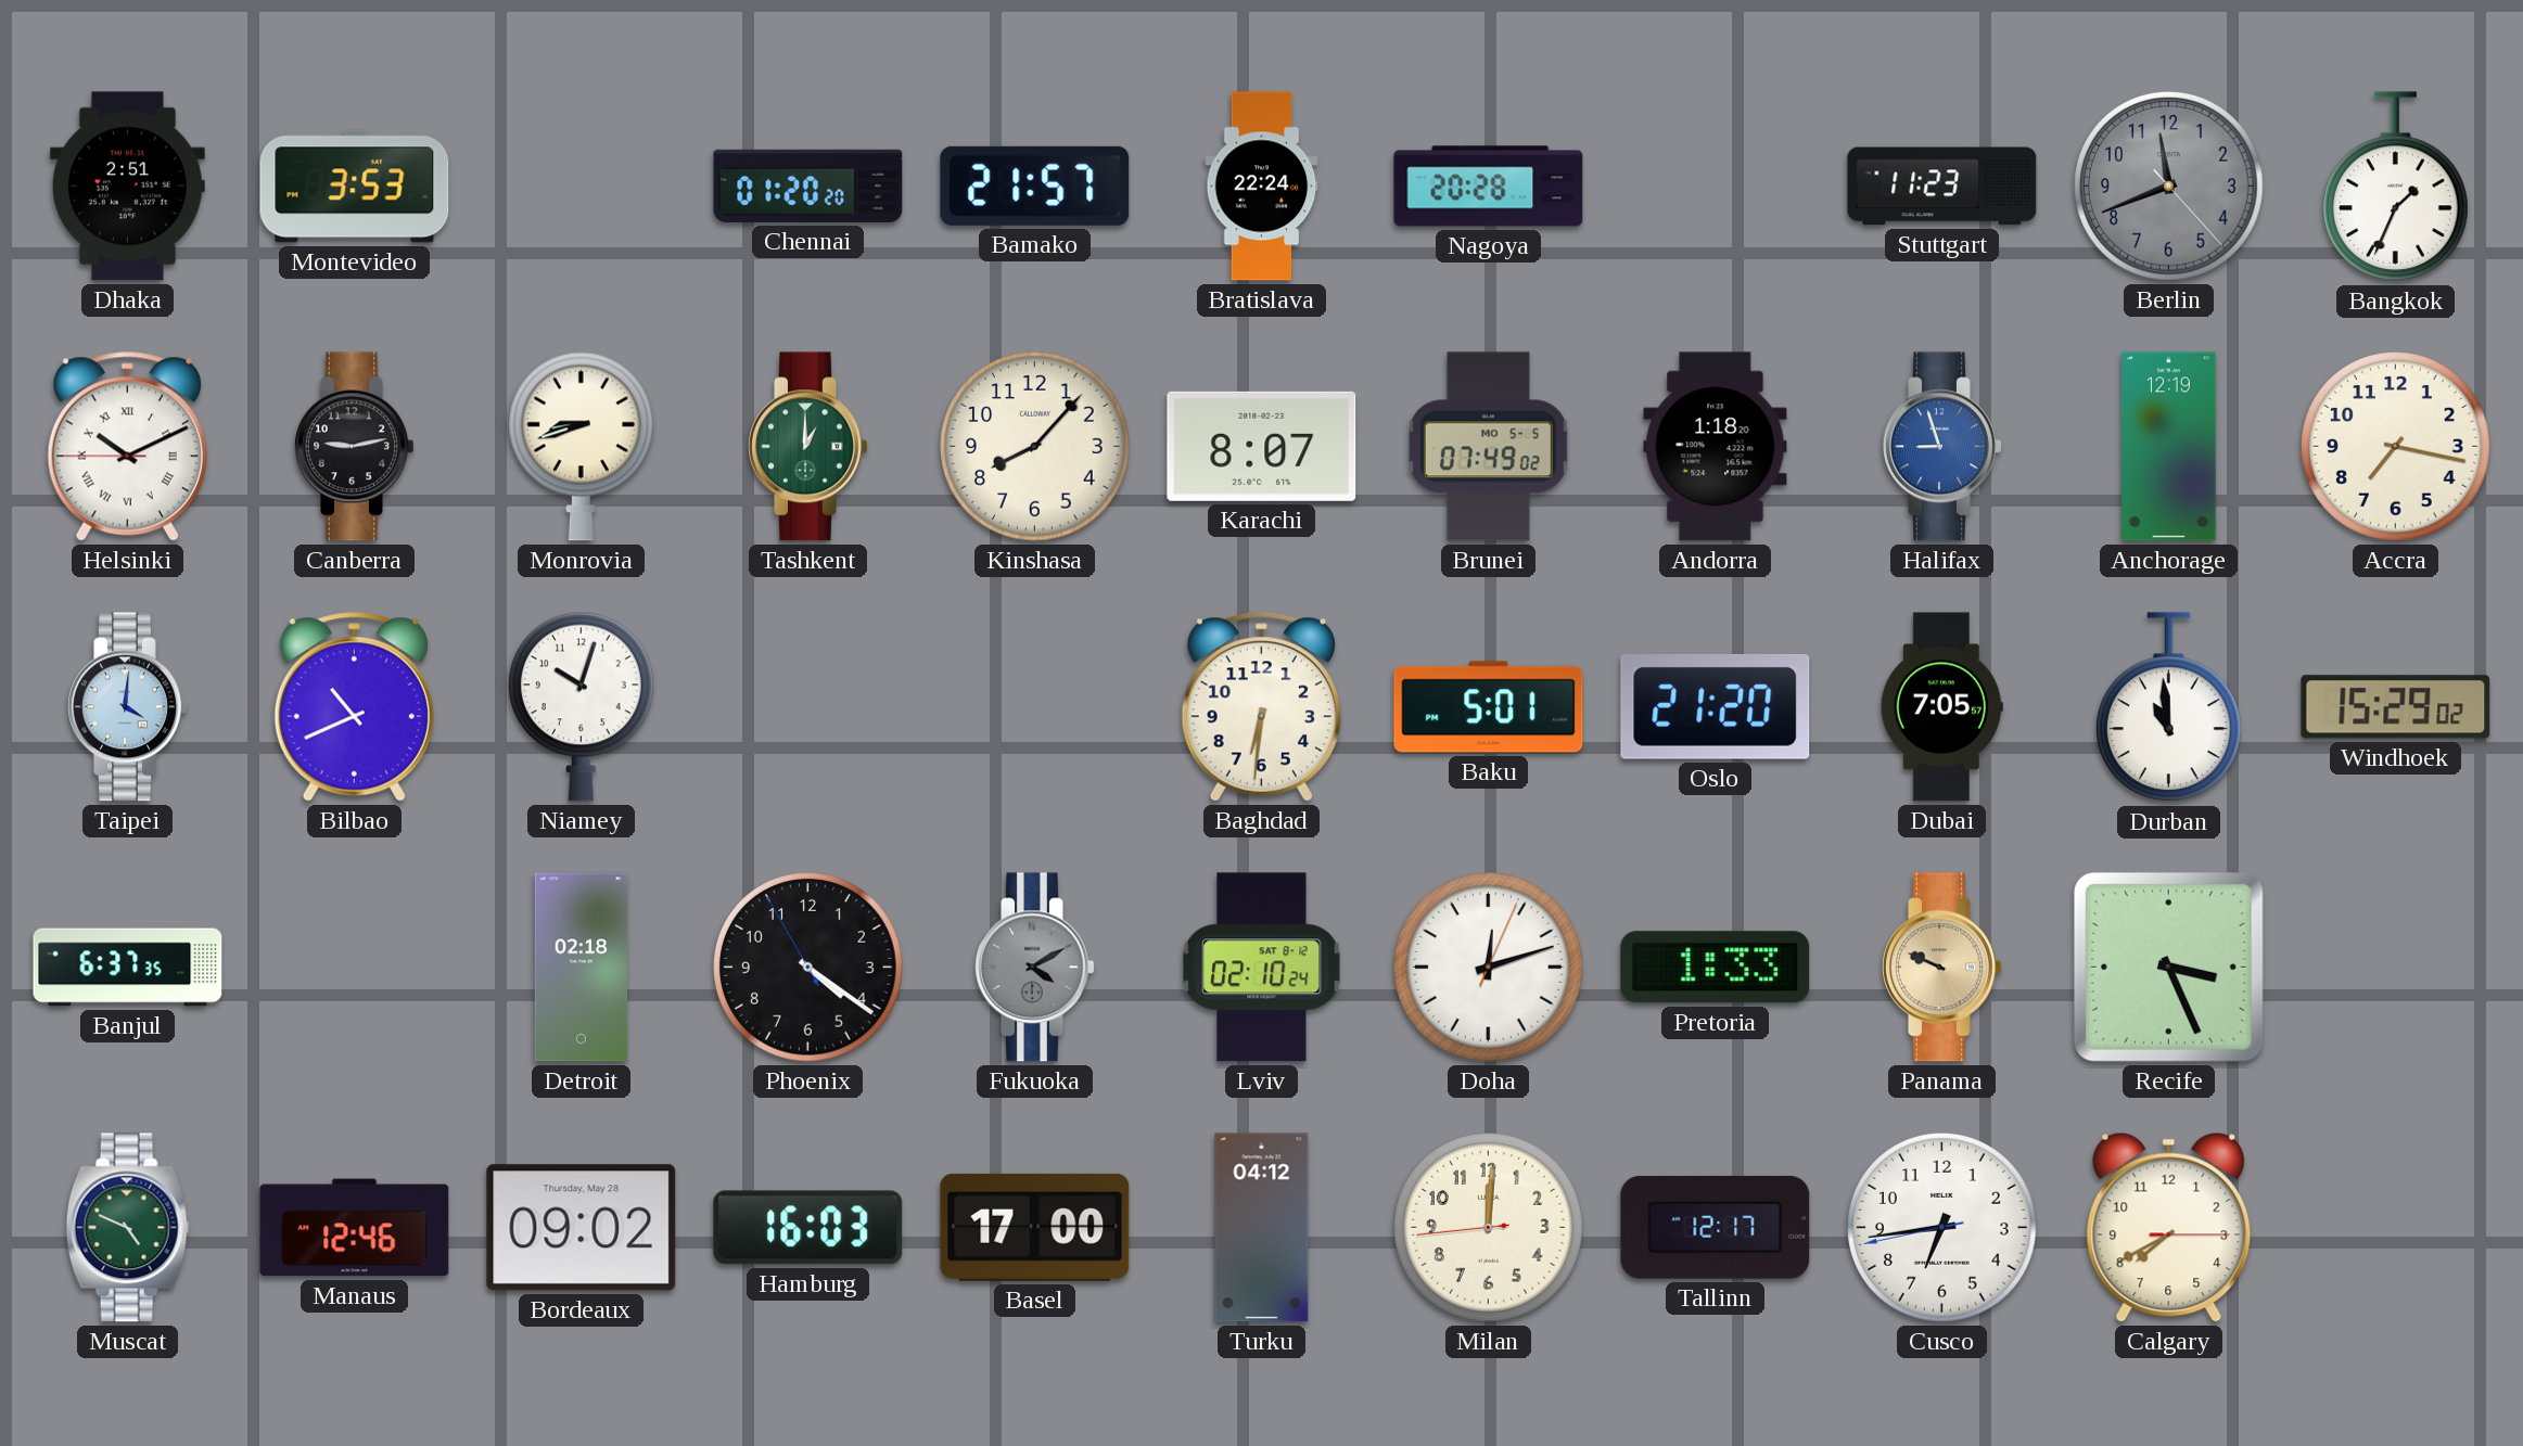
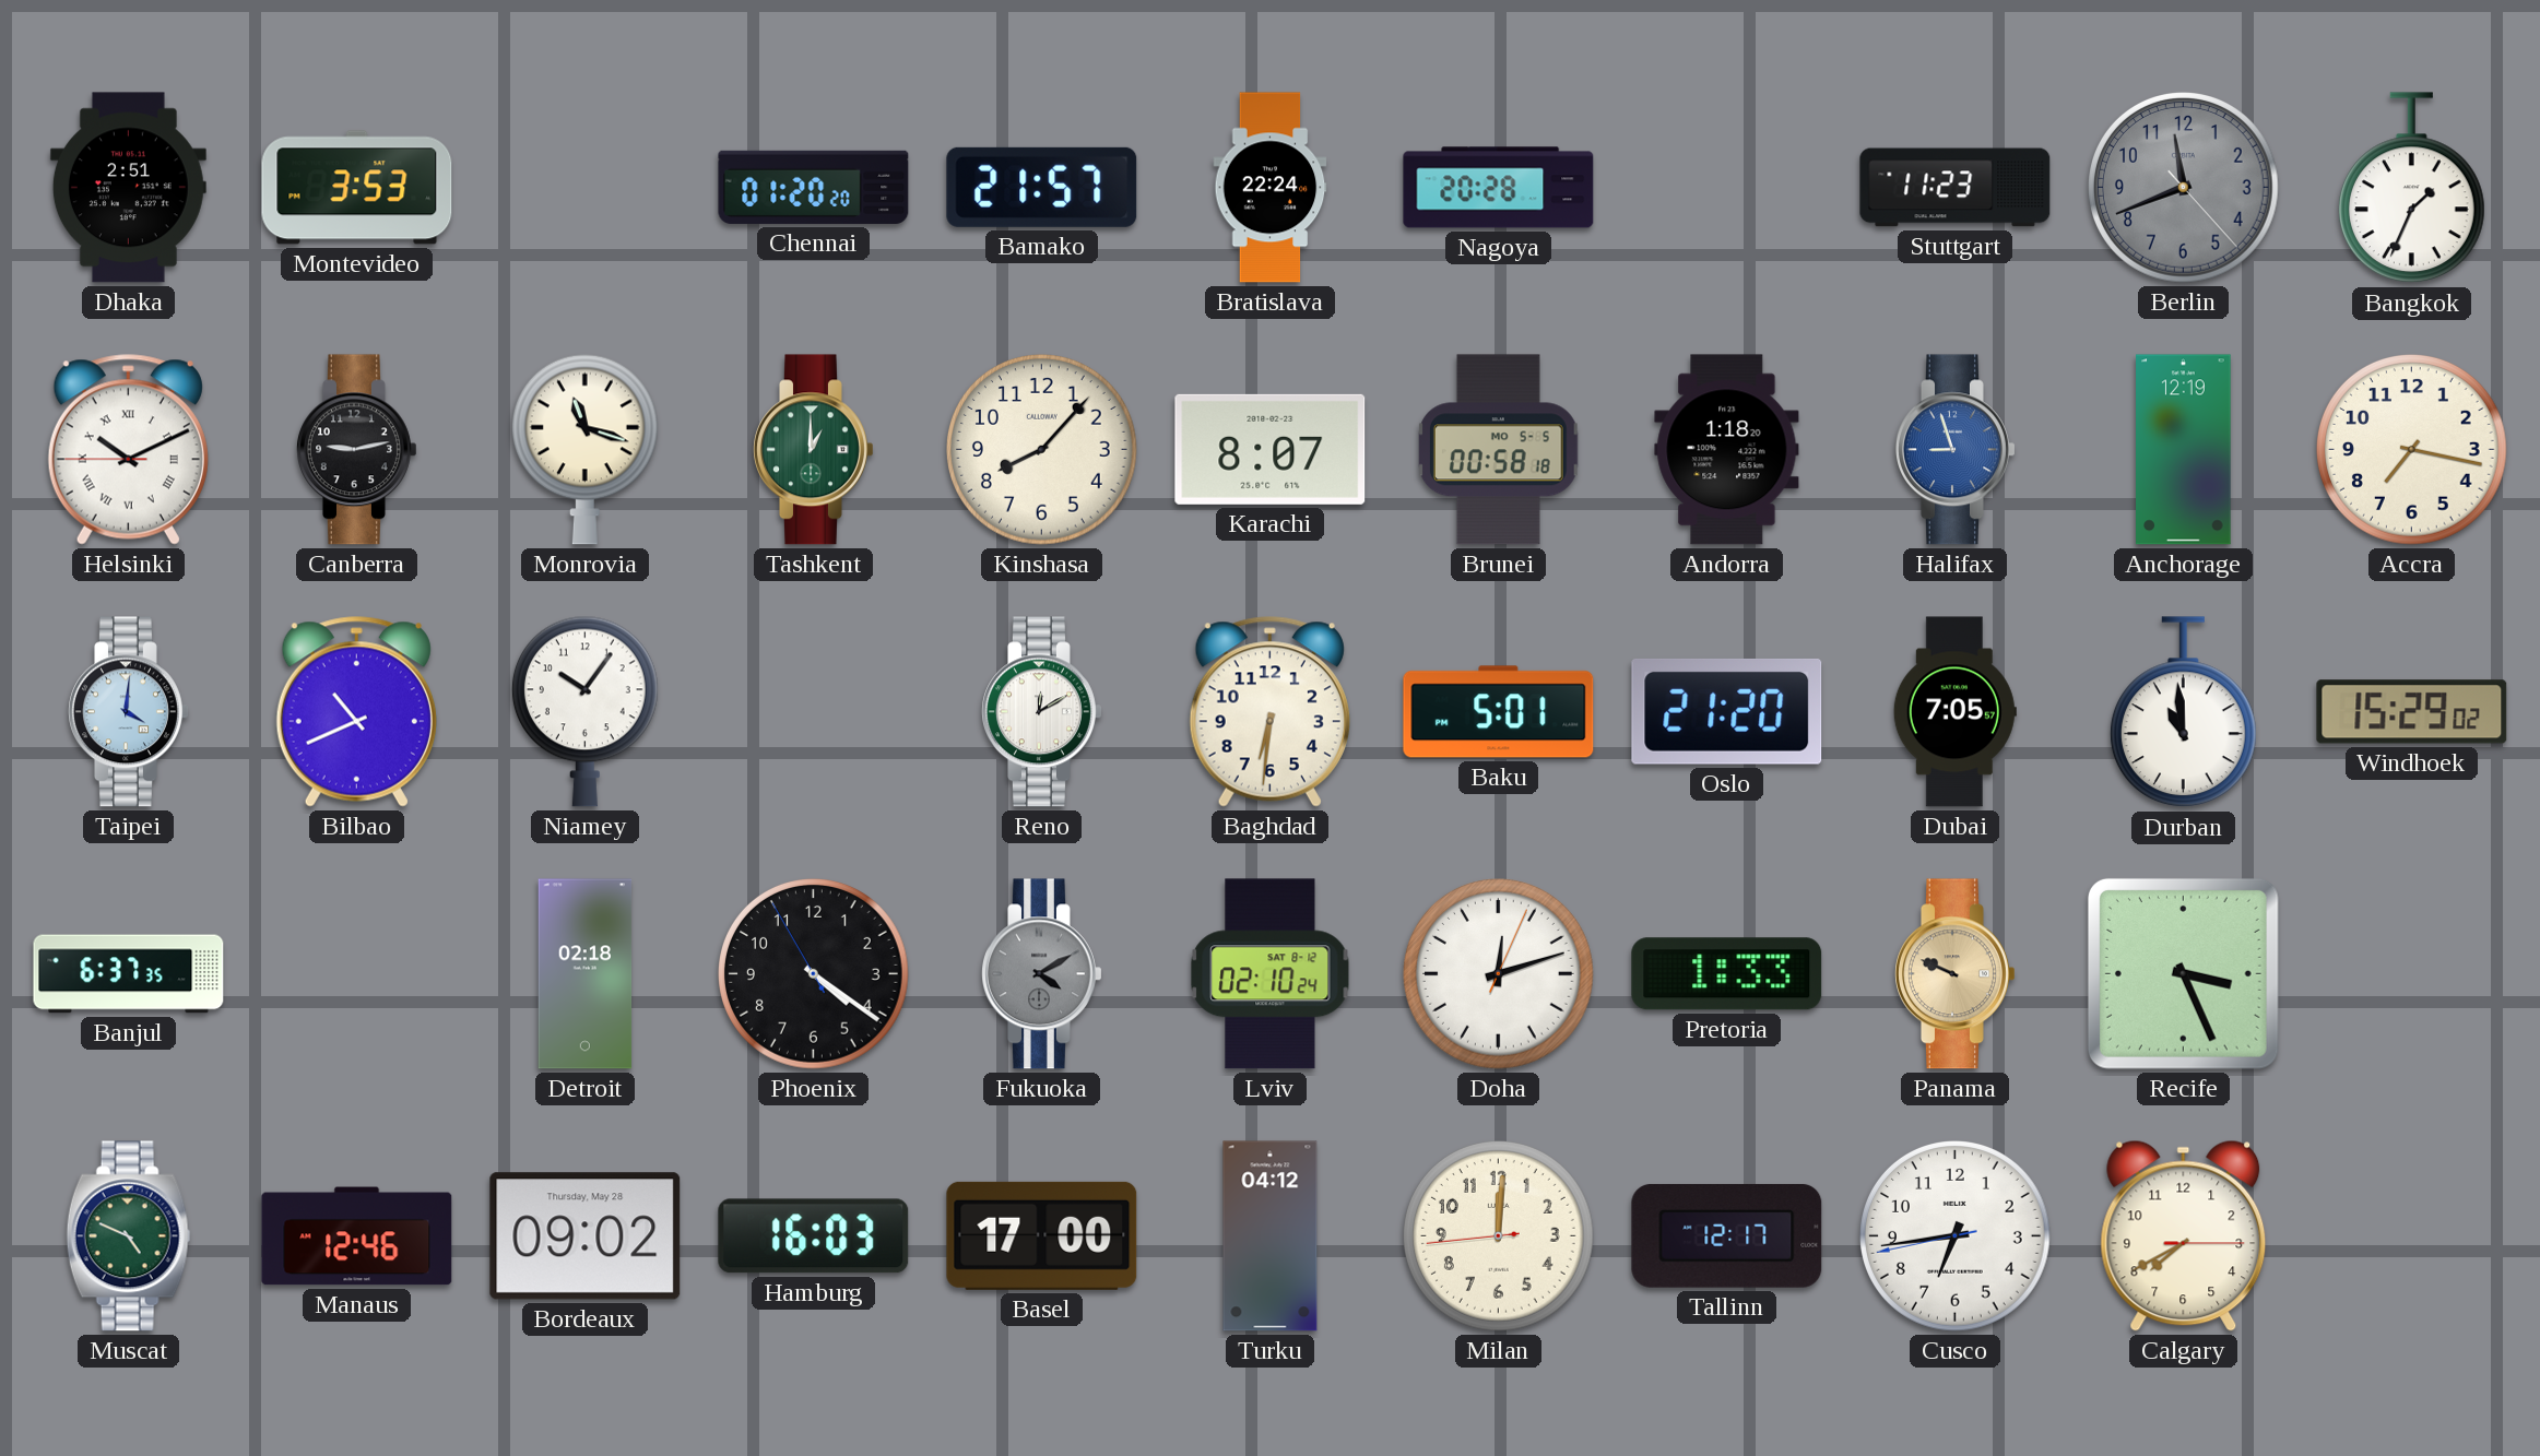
Monrovia: 8:42 -> 11:18 (584, 449)
Brunei: 07:49 -> 00:58 (1498, 450)
Niamey: 10:03 -> 10:06 (584, 711)
Reno: none -> 12:10 (1042, 712)
